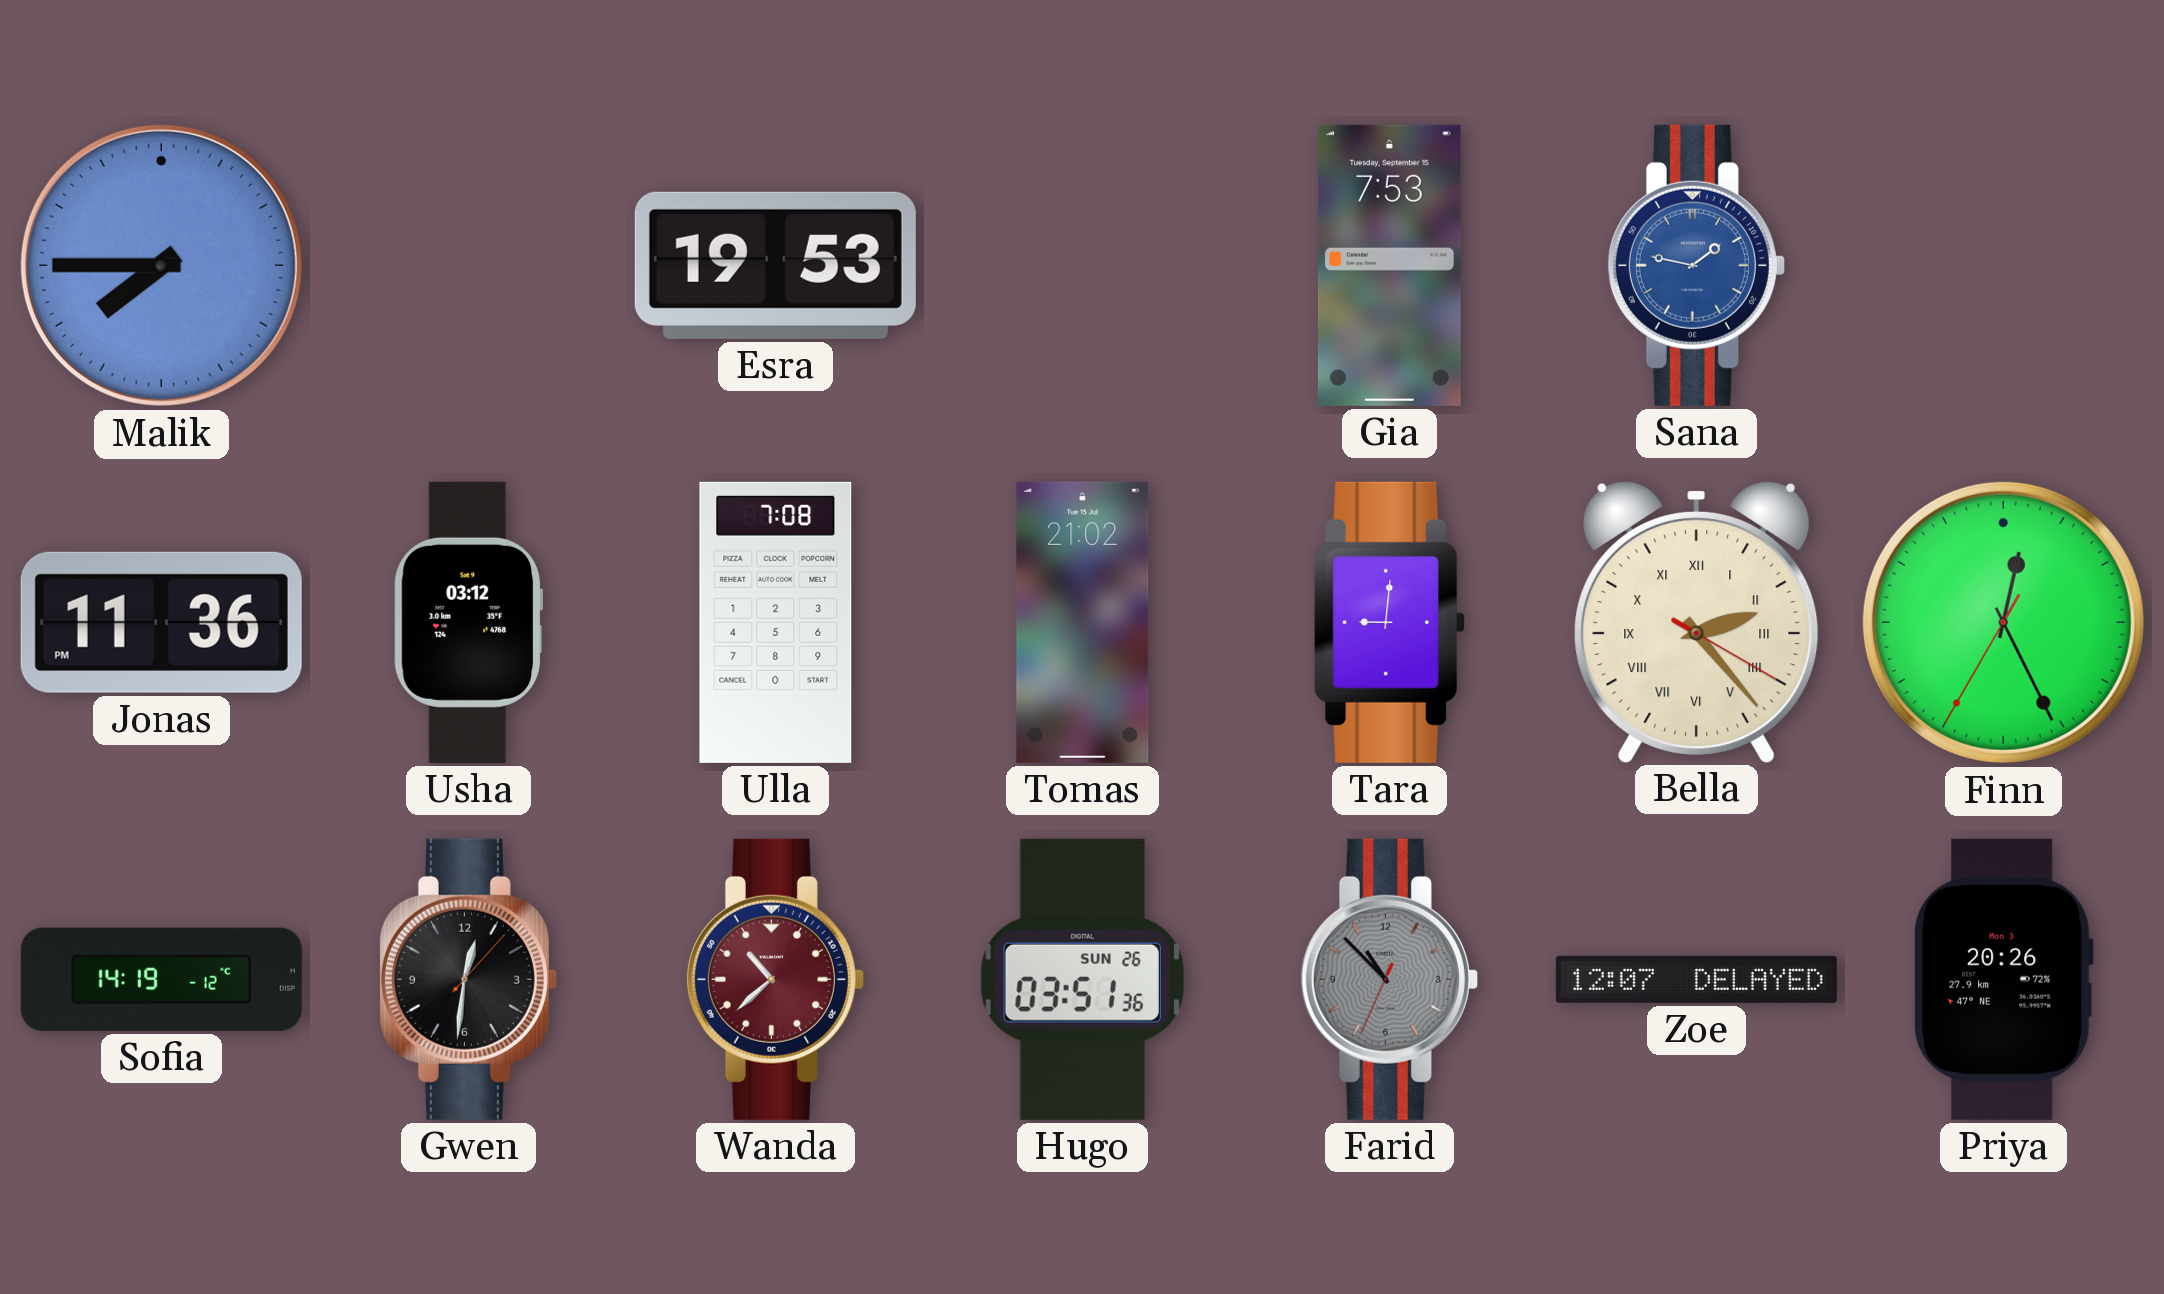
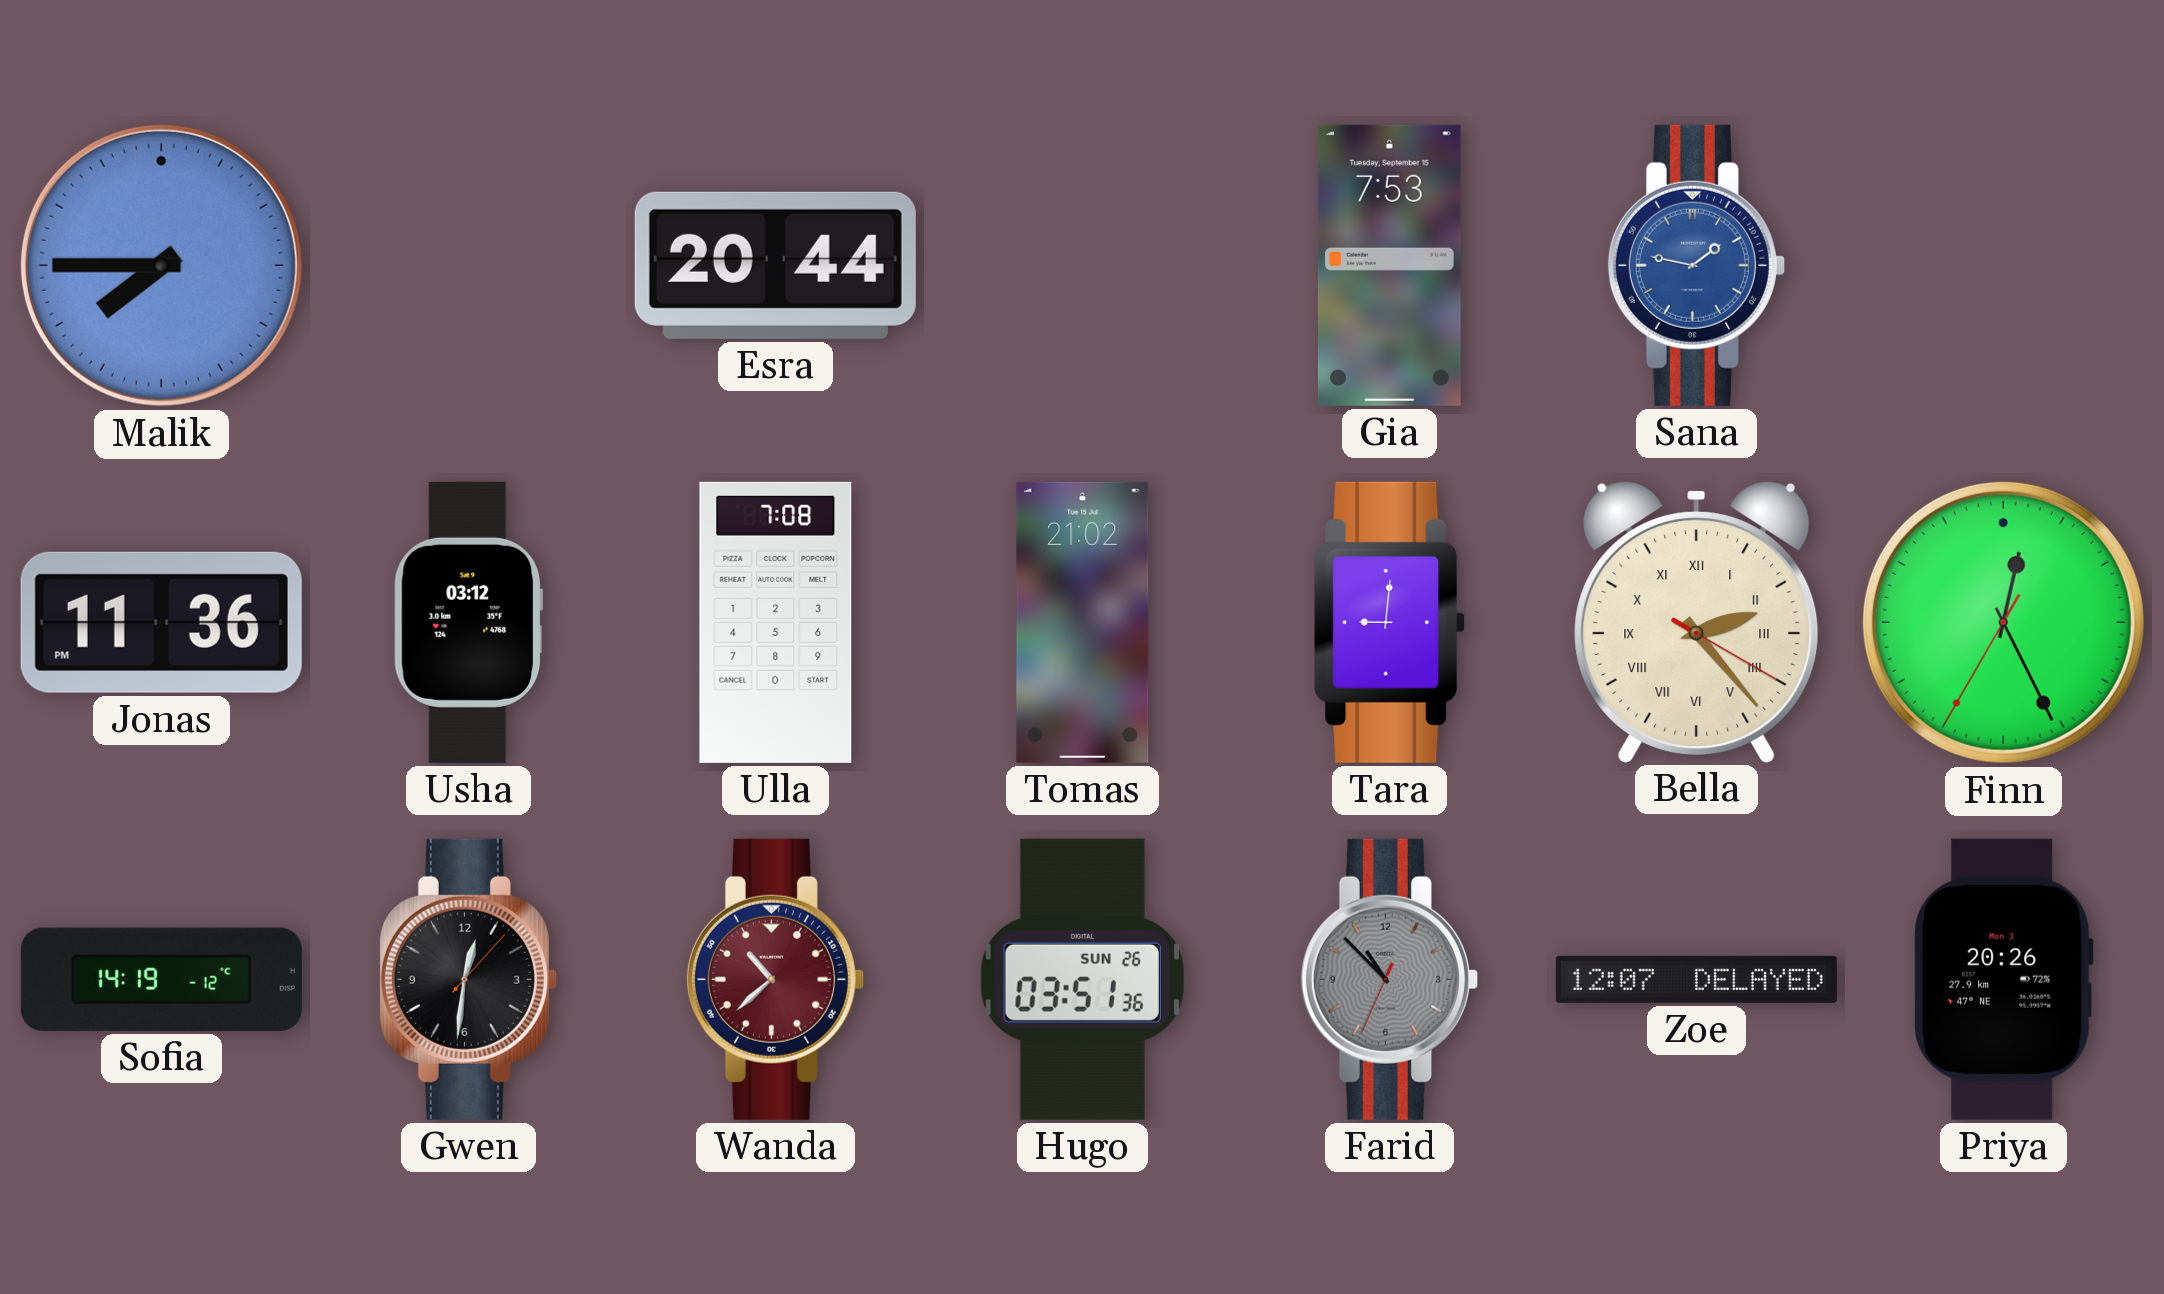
Esra: 19:53 -> 20:44 (775, 265)
